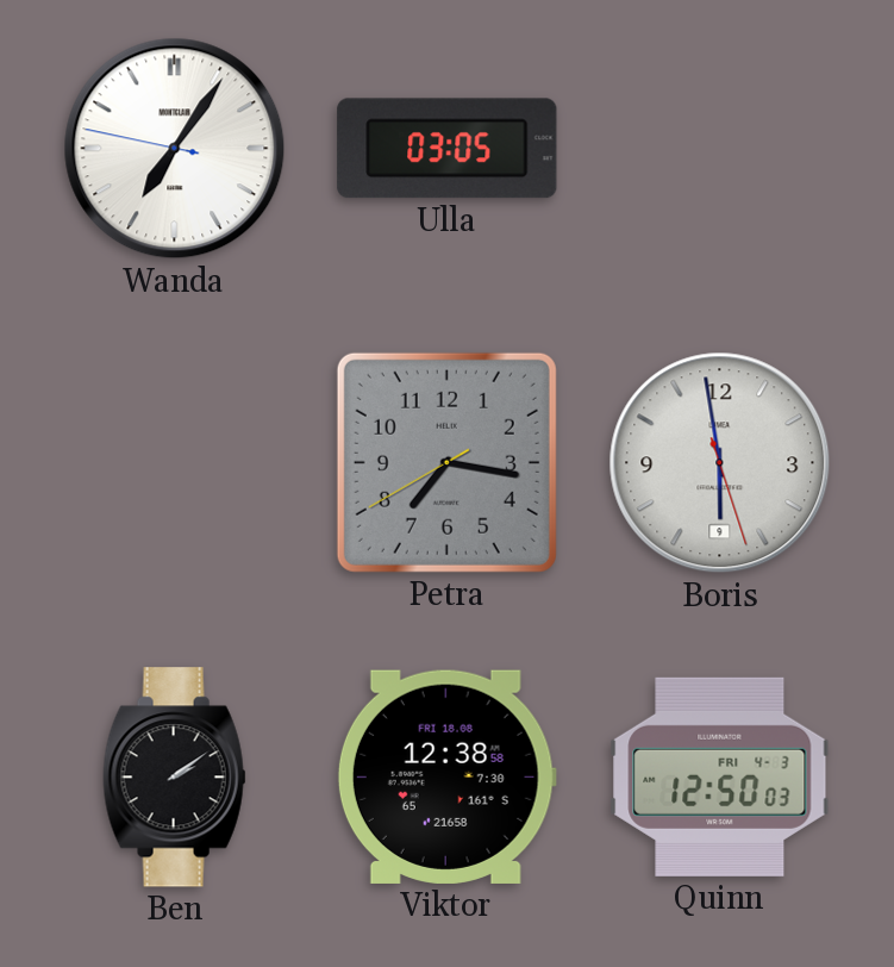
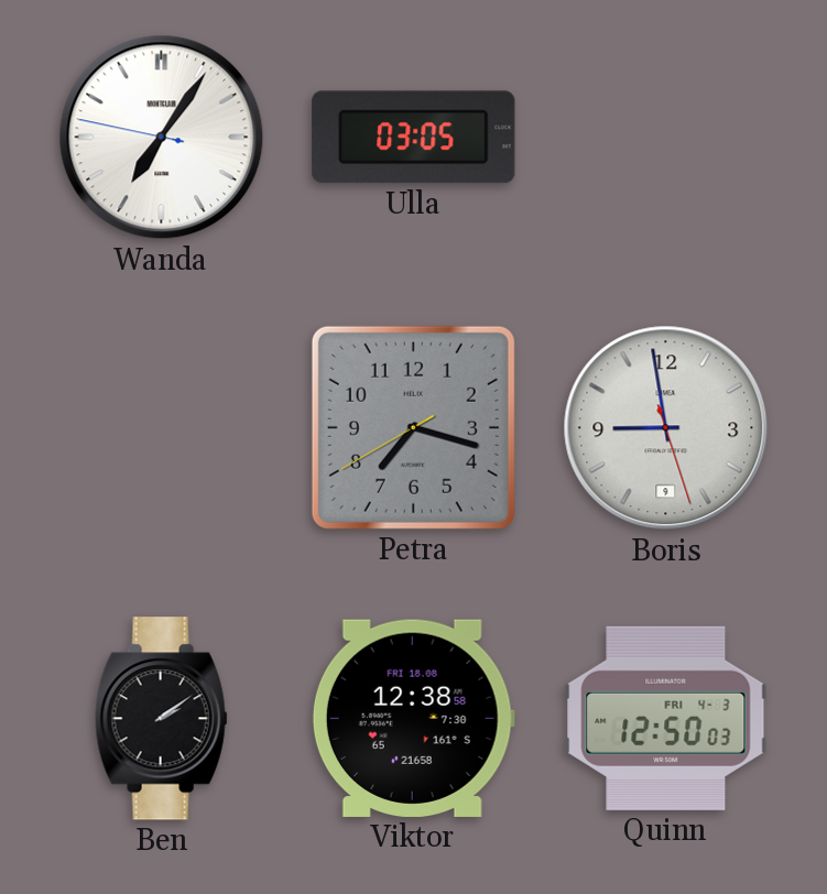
Petra: 7:16 -> 7:17 (413, 427)
Boris: 5:58 -> 8:58 (666, 428)
